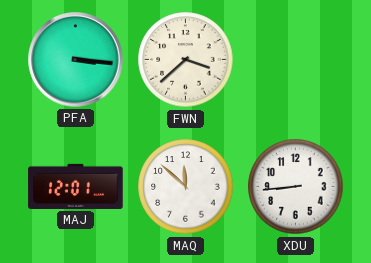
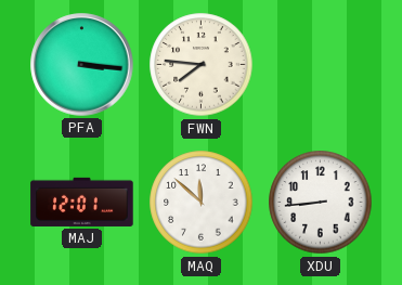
FWN: 3:38 -> 7:46 (202, 65)
